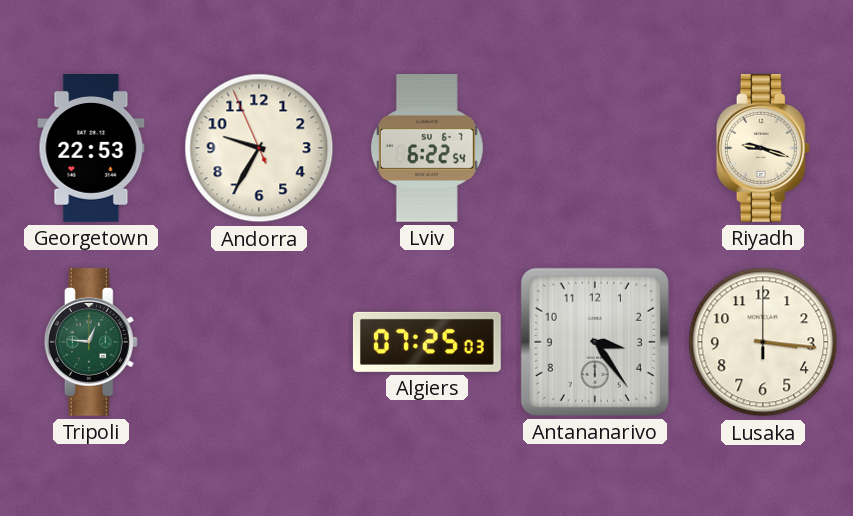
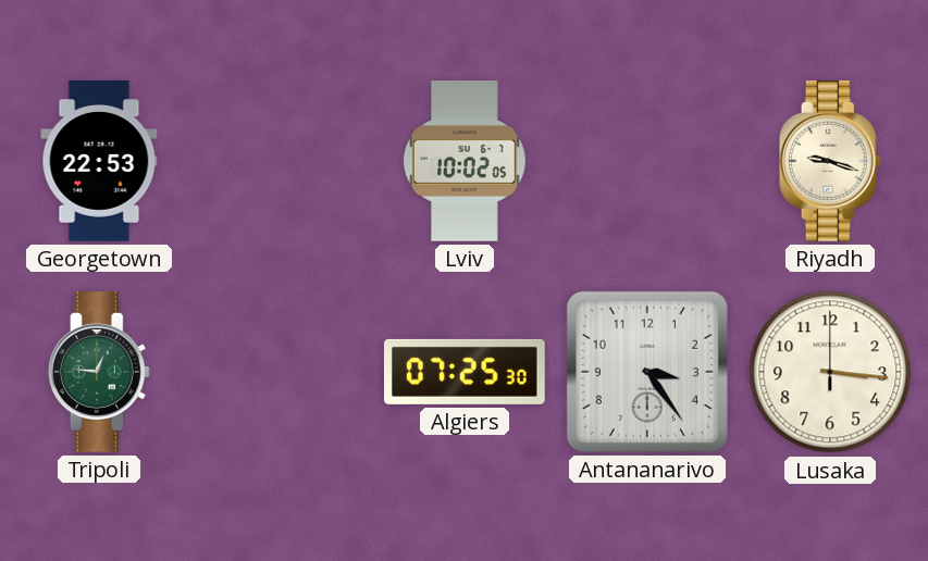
Andorra: 9:34 -> none (259, 148)
Lviv: 6:22 -> 10:02 (465, 162)
Algiers: 07:25:03 -> 07:25:30 (465, 372)
